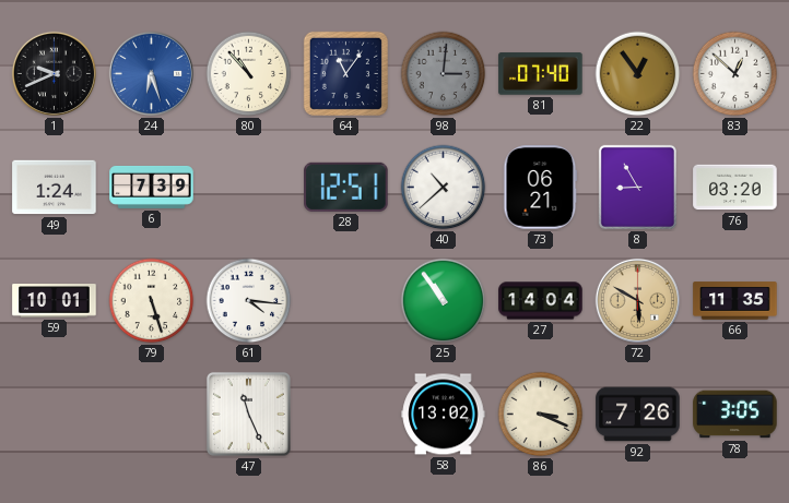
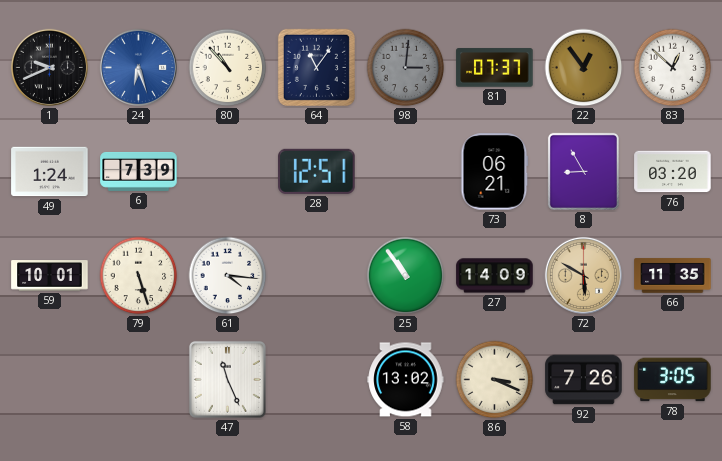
81: 07:40 -> 07:37 (495, 68)
40: 10:38 -> none (444, 188)
27: 14:04 -> 14:09 (495, 276)
